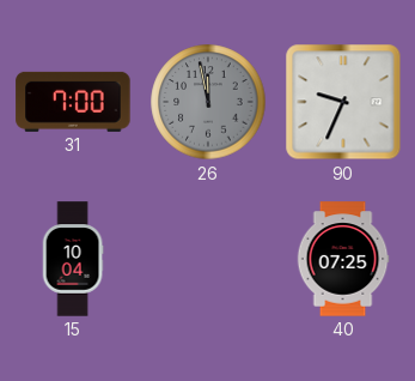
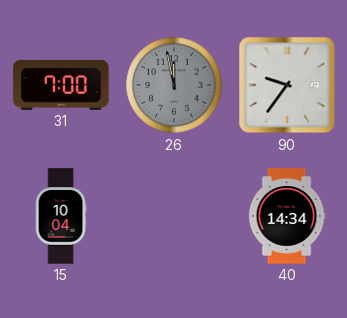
90: 9:34 -> 9:36 (287, 85)
40: 07:25 -> 14:34 (287, 216)
